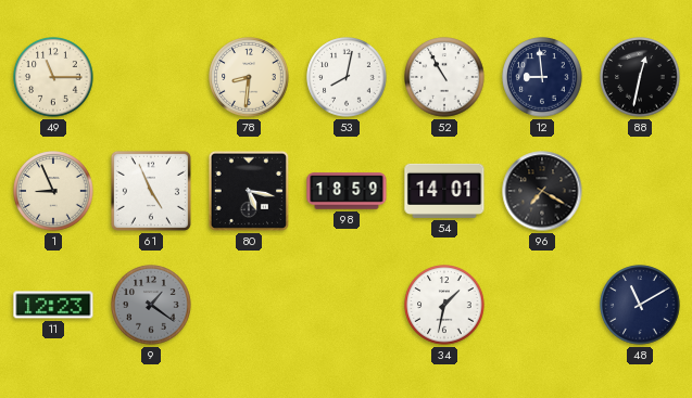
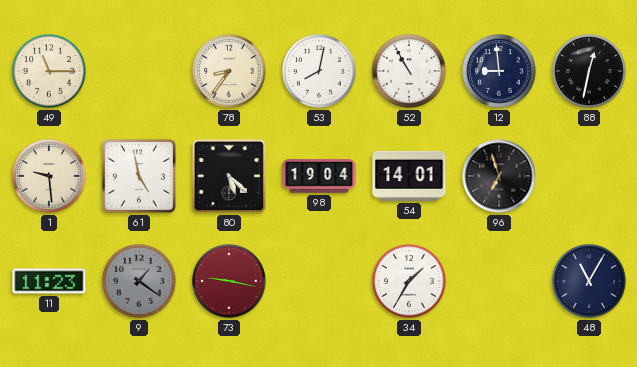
78: 8:31 -> 8:36 (229, 71)
1: 8:56 -> 9:29 (49, 176)
61: 4:56 -> 4:58 (139, 176)
80: 5:17 -> 5:22 (229, 176)
98: 18:59 -> 19:04 (319, 176)
96: 7:20 -> 6:57 (499, 176)
11: 12:23 -> 11:23 (49, 281)
73: none -> 9:17 (229, 281)
34: 1:32 -> 1:35 (409, 281)
48: 11:10 -> 11:05 (589, 281)
